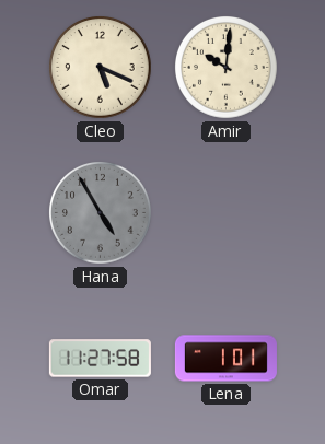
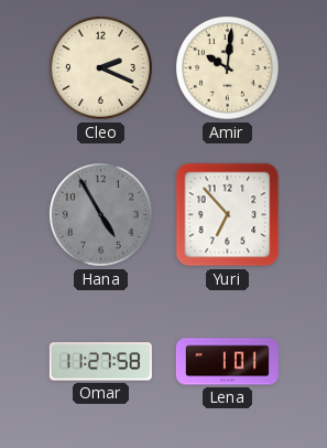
Cleo: 5:19 -> 2:19 (101, 68)
Yuri: none -> 6:53 (228, 215)
